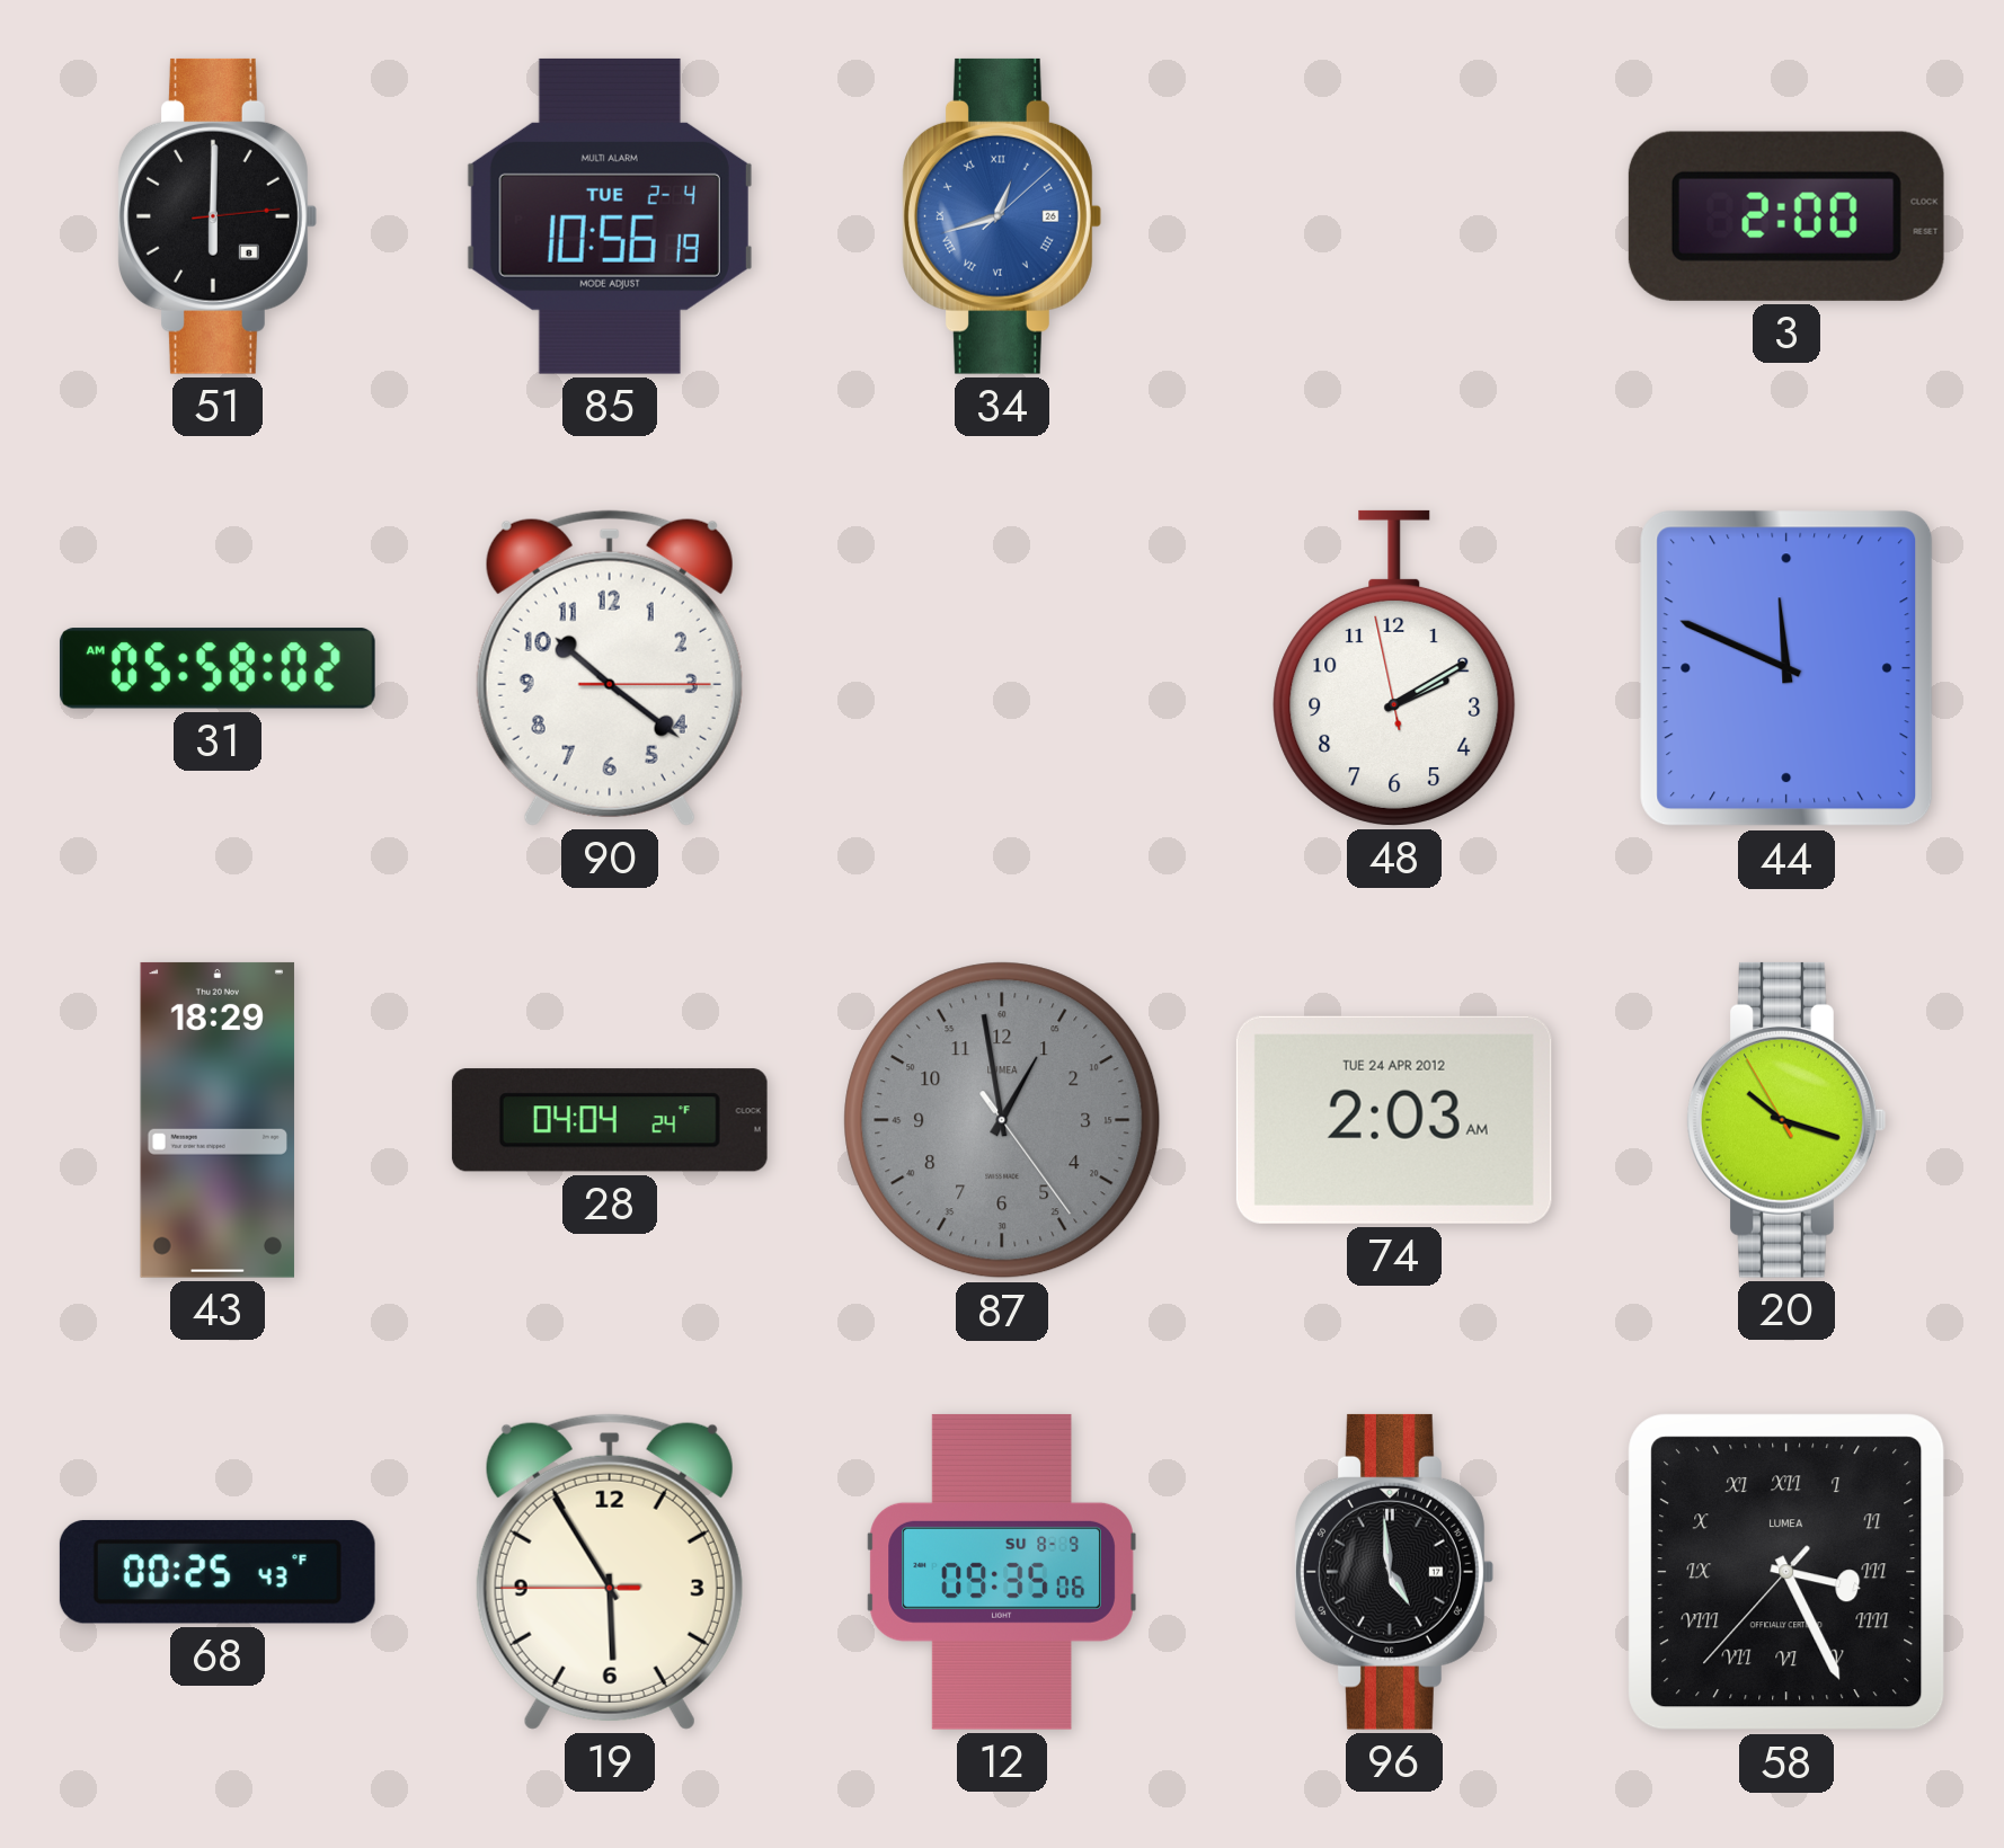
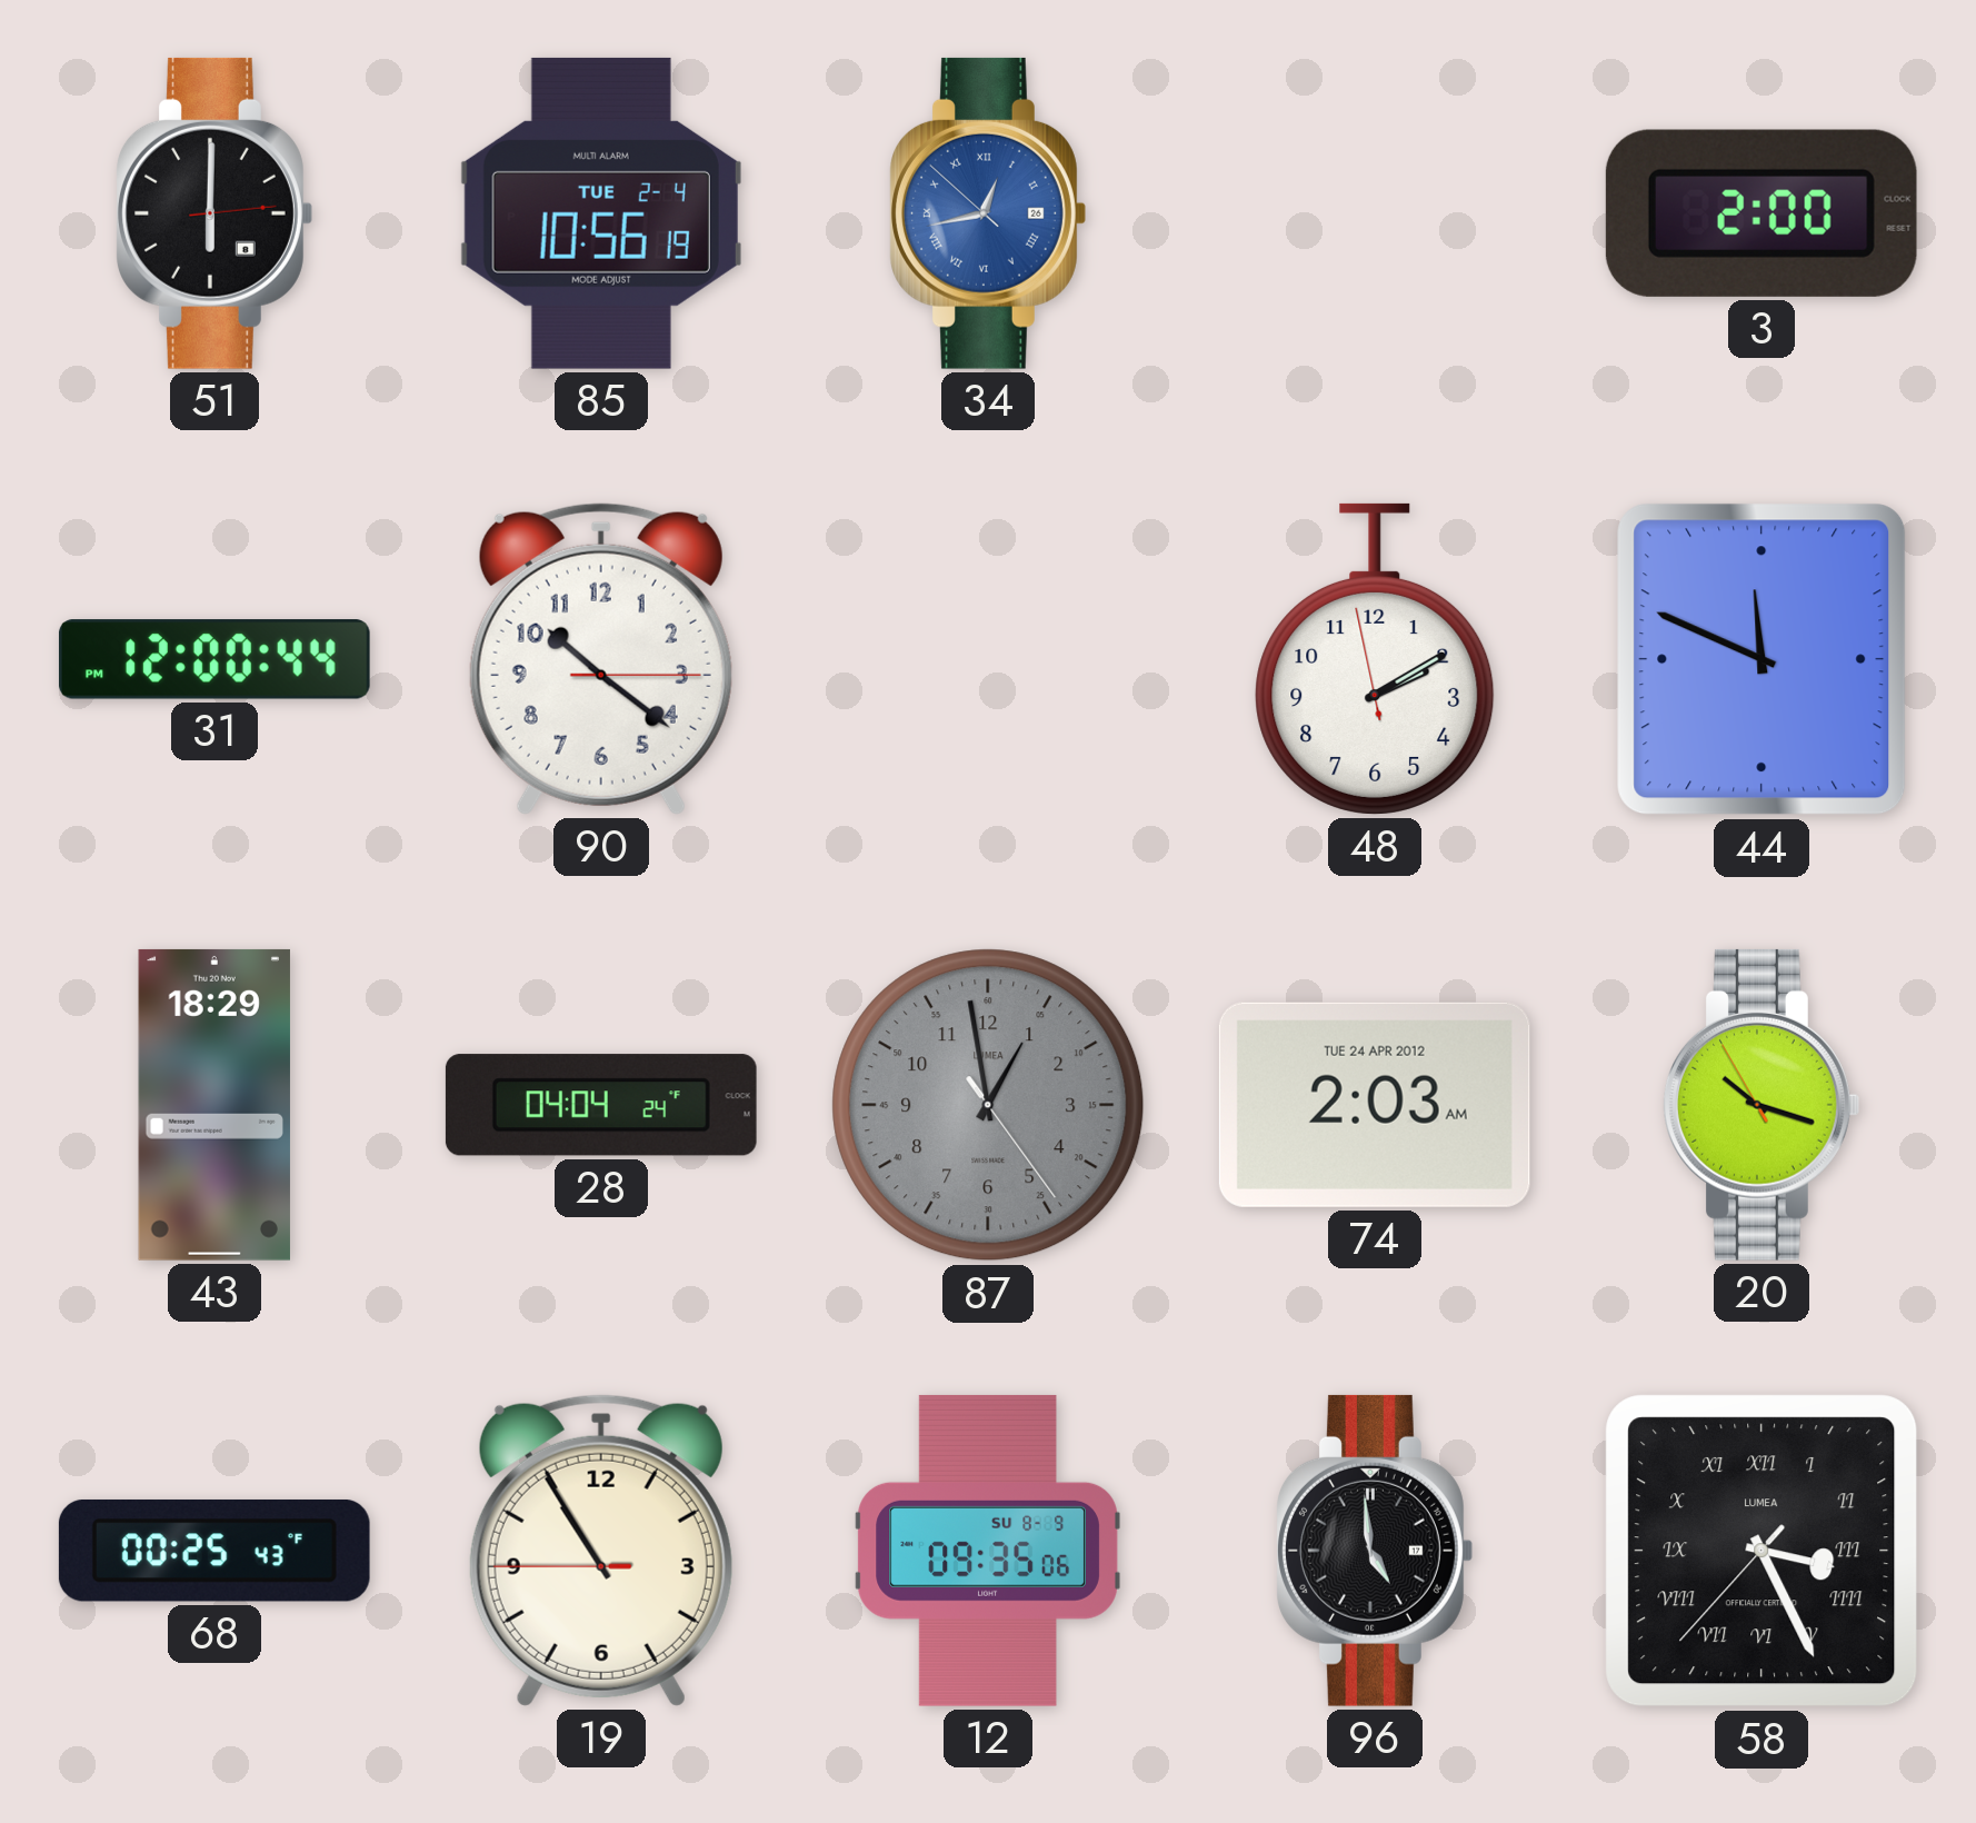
34: 12:42:08 -> 12:42:52 (988, 213)
31: 05:58 -> 12:00 (214, 659)
19: 5:54 -> 10:54 (601, 1551)
